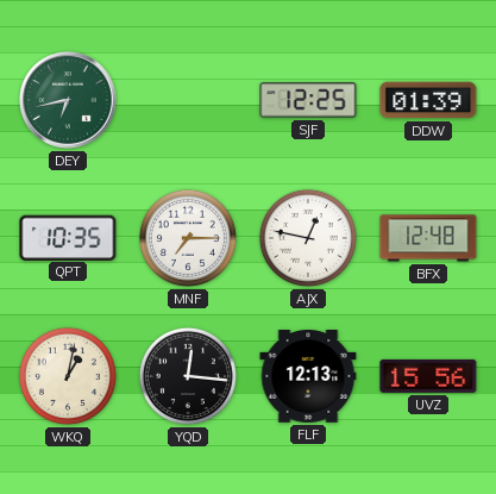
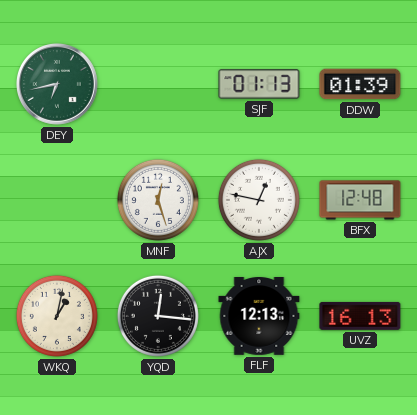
SJF: 12:25 -> 01:13 (259, 84)
QPT: 10:35 -> none (68, 237)
MNF: 7:15 -> 12:27 (158, 200)
UVZ: 15:56 -> 16:13 (360, 316)
